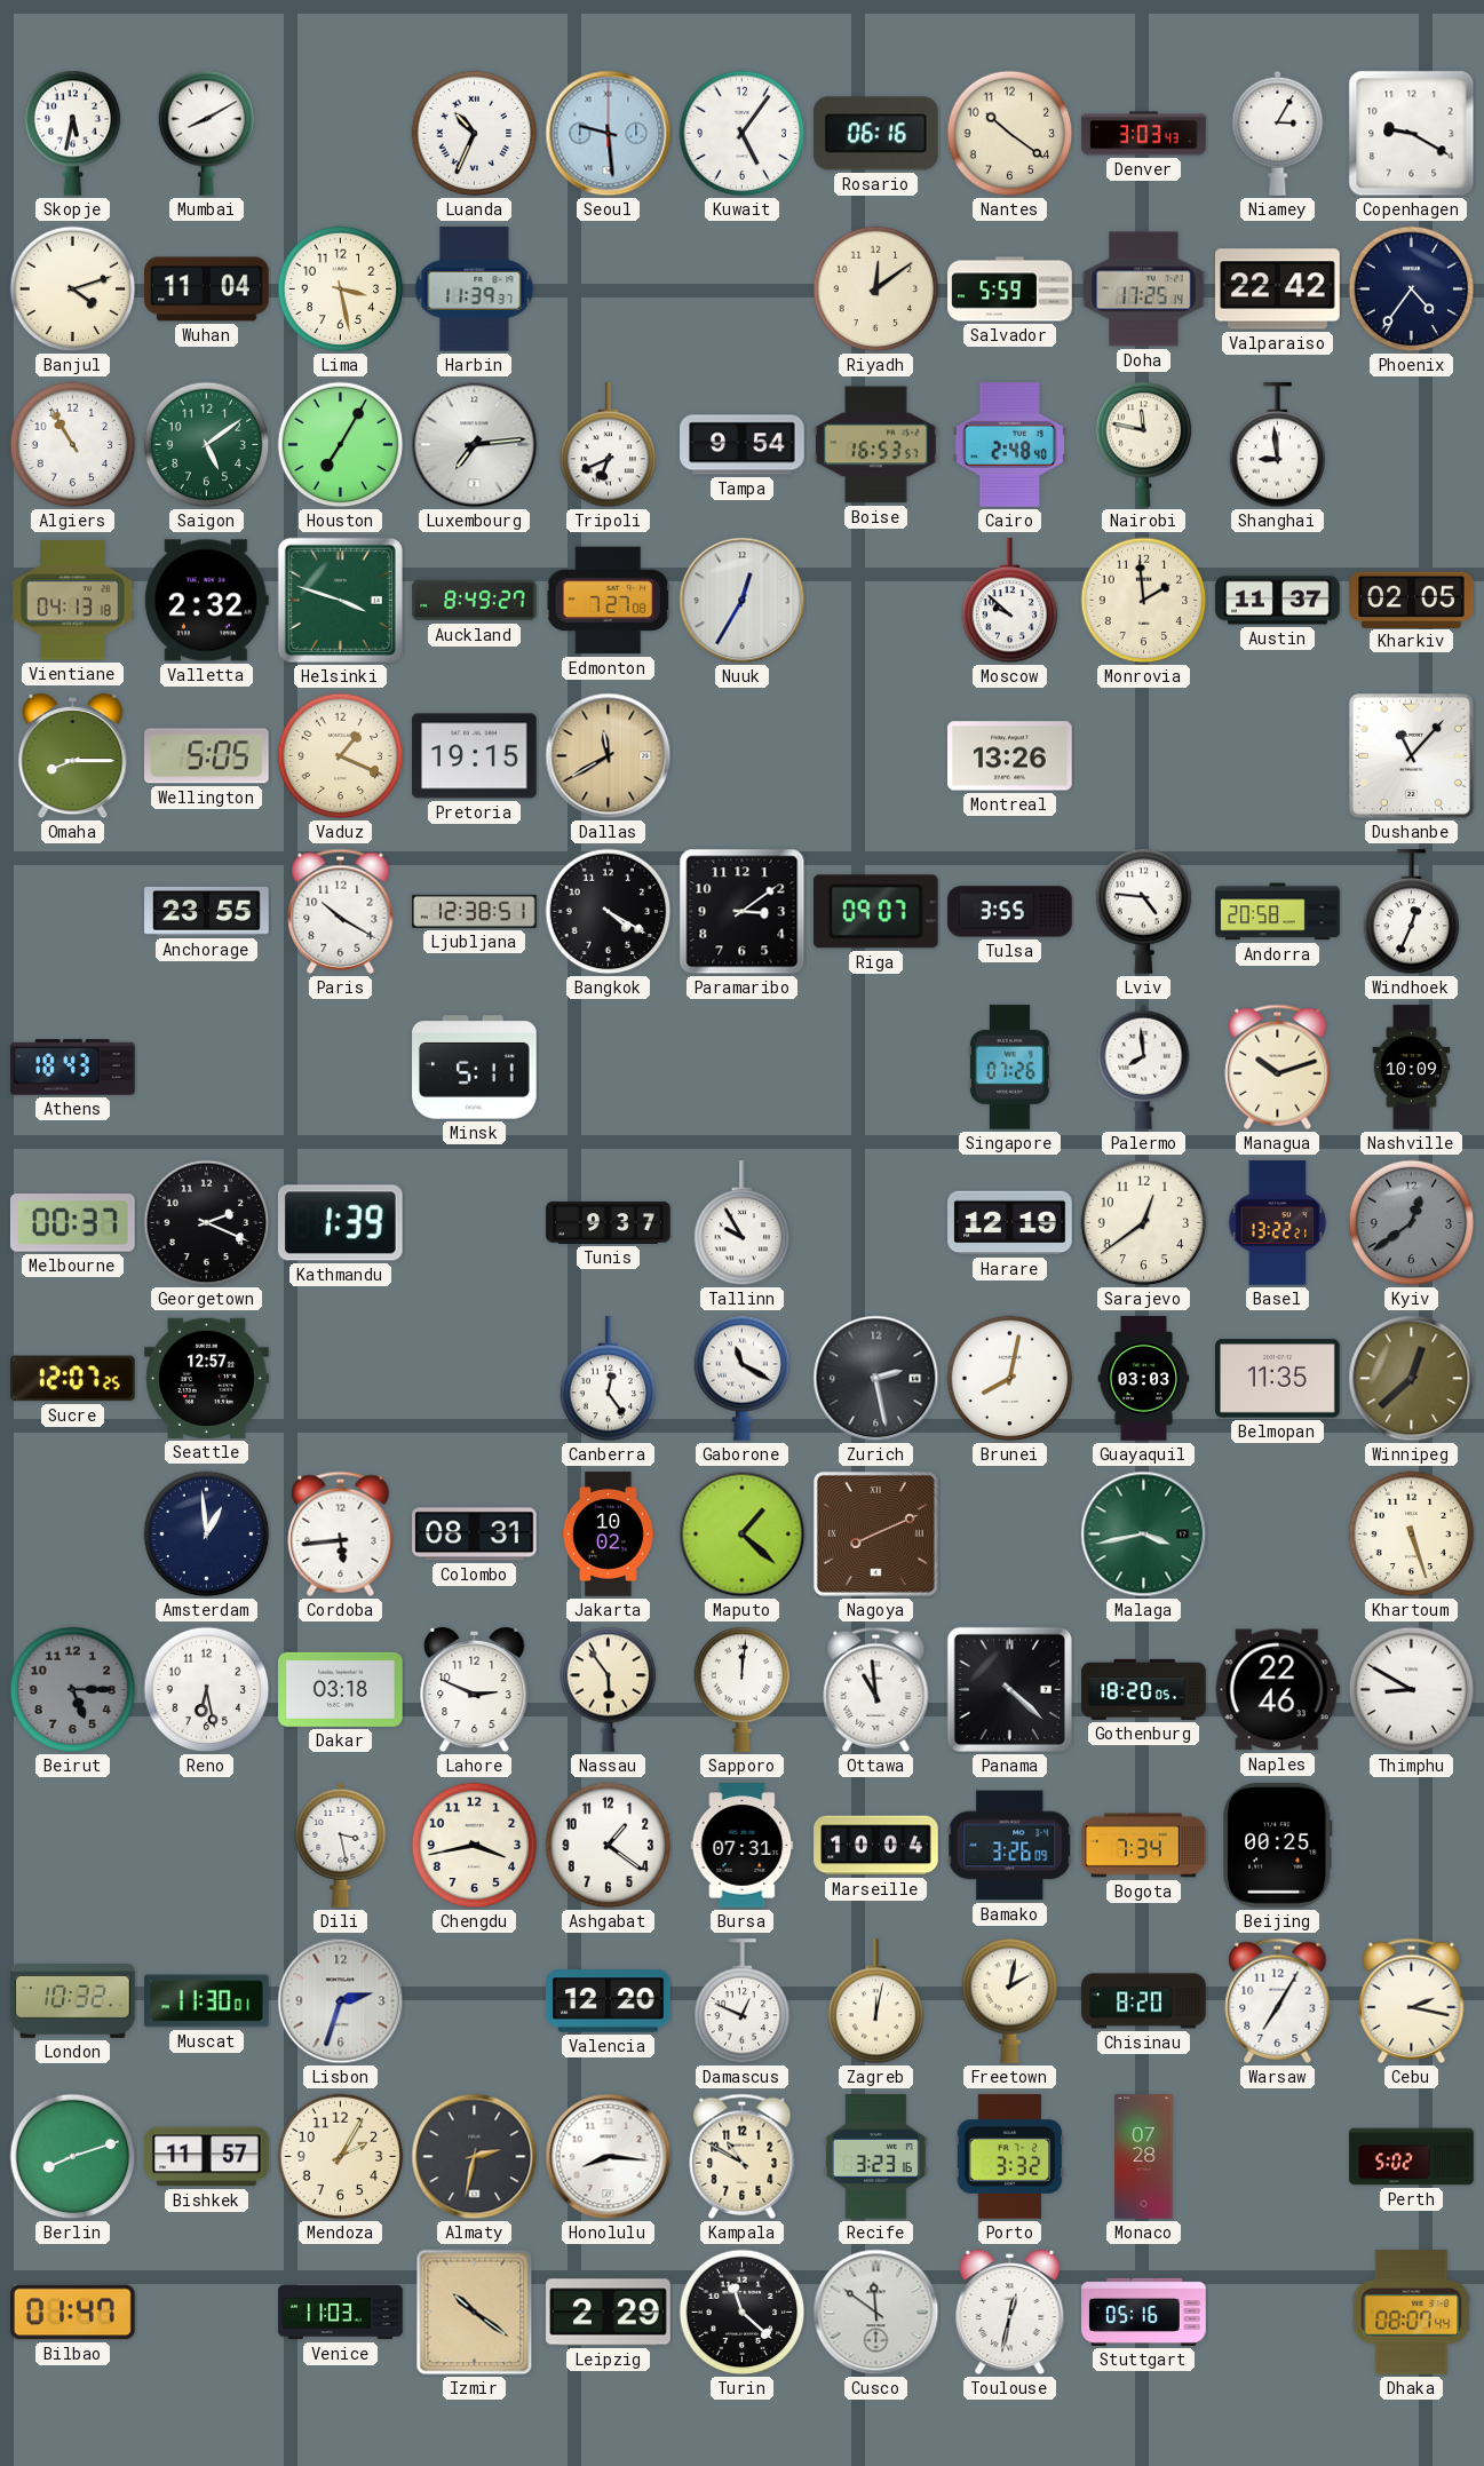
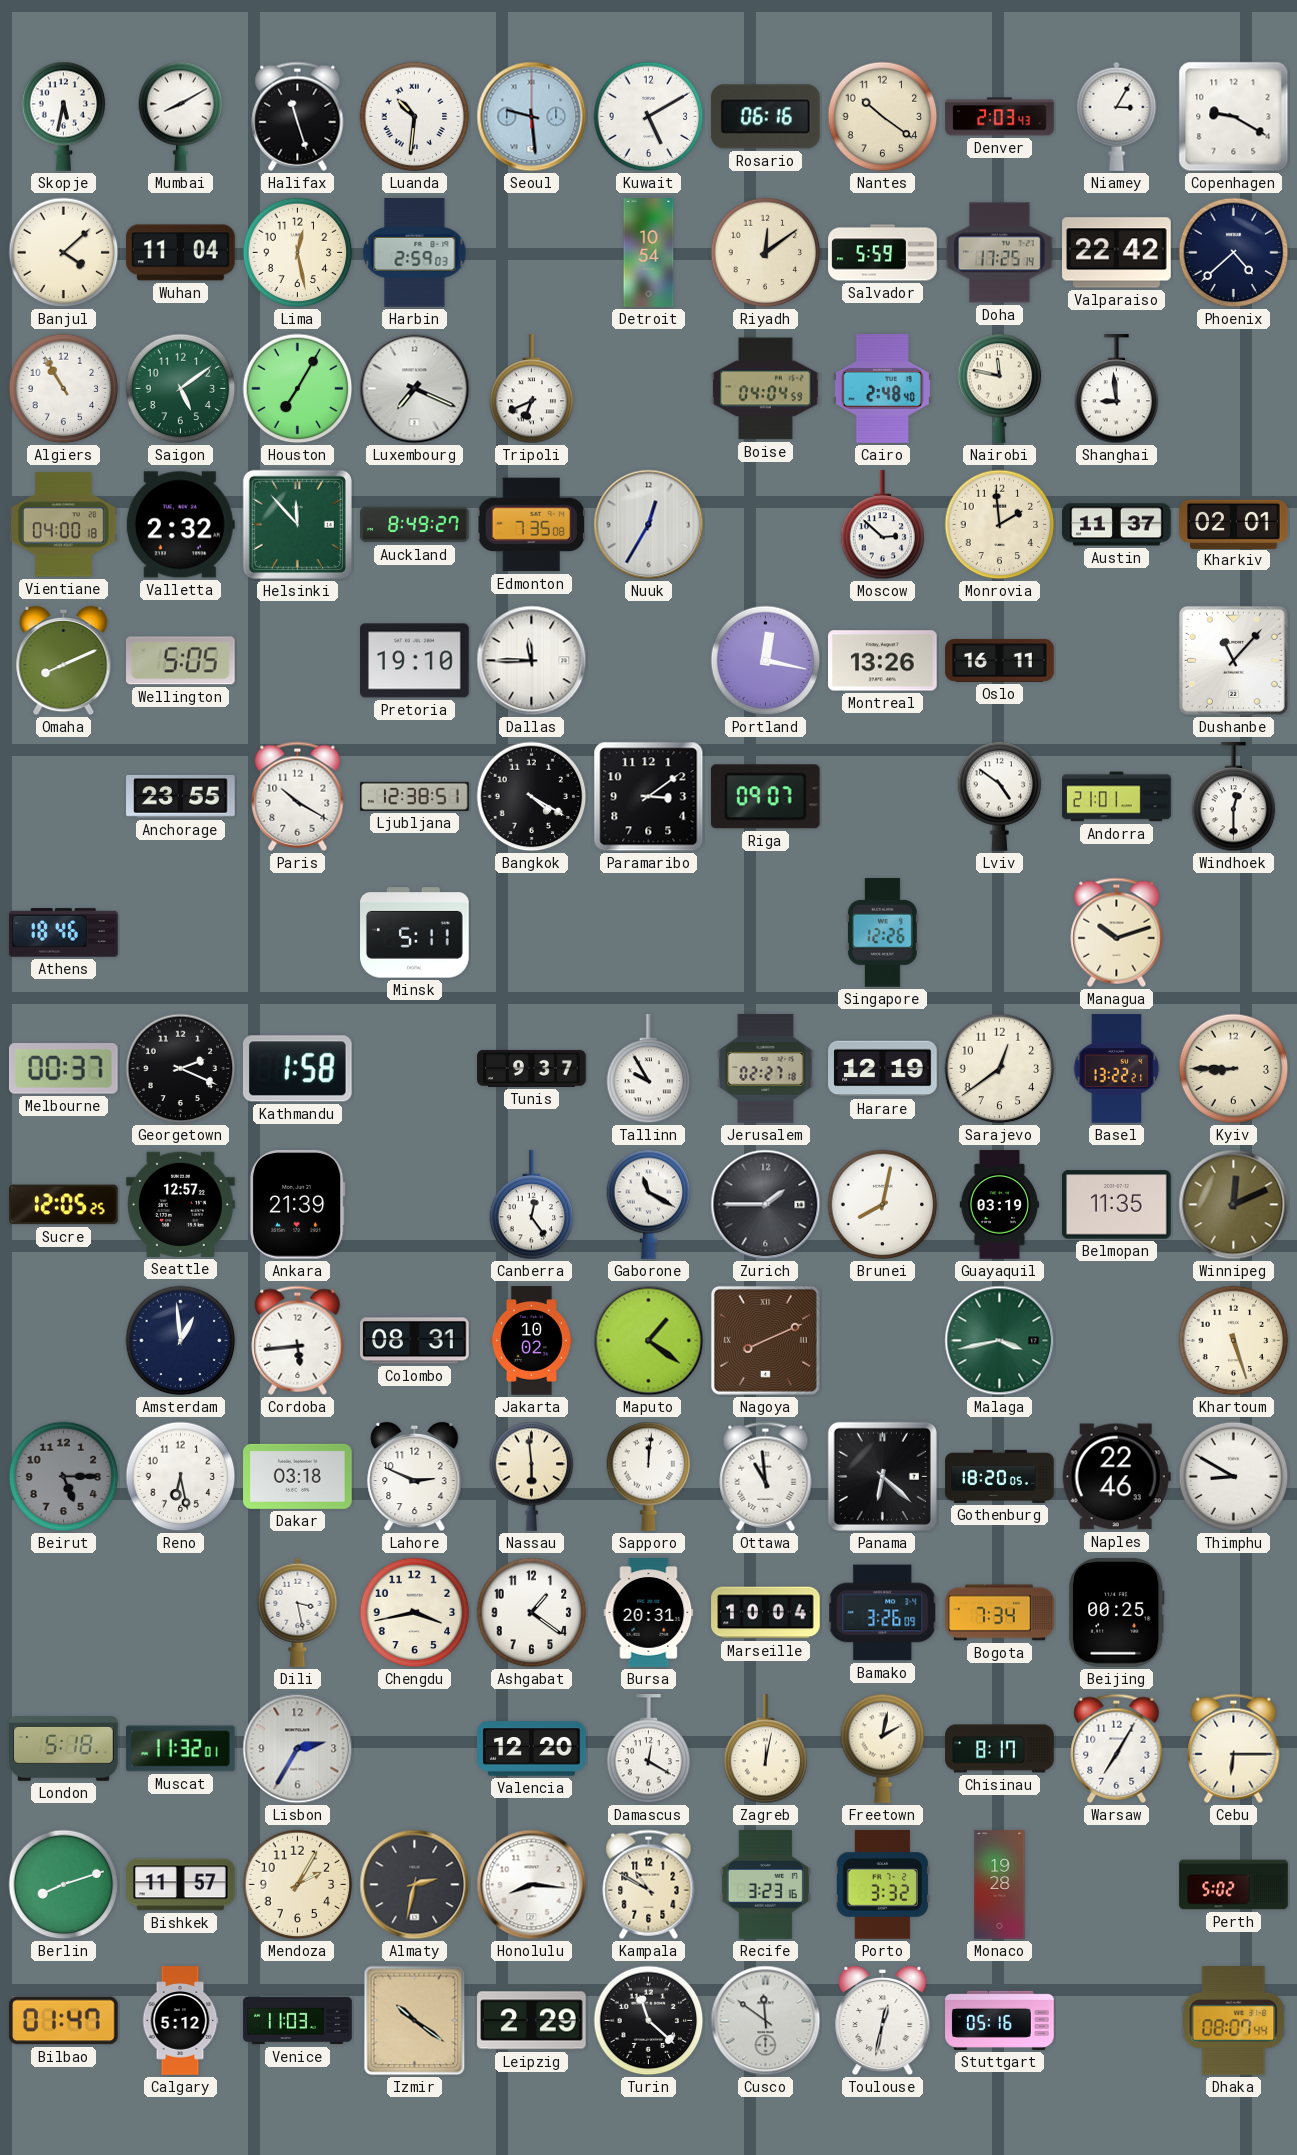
Halifax: none -> 11:27 (298, 116)
Luanda: 10:34 -> 10:31 (415, 117)
Kuwait: 5:06 -> 5:10 (649, 117)
Denver: 3:03 -> 2:03 (1000, 117)
Banjul: 4:12 -> 4:08 (64, 253)
Lima: 3:28 -> 12:28 (298, 253)
Harbin: 11:39 -> 2:59 (415, 253)
Detroit: none -> 10:54 (649, 253)
Phoenix: 4:36 -> 4:38 (1234, 253)
Luxembourg: 7:14 -> 7:19 (415, 389)
Tampa: 9:54 -> none (743, 445)
Boise: 16:53 -> 04:04 (766, 389)
Vientiane: 04:13 -> 04:00 (64, 525)
Helsinki: 3:48 -> 11:53 (297, 524)
Edmonton: 7:27 -> 7:35 (531, 525)
Moscow: 9:52 -> 2:52 (883, 525)
Kharkiv: 02:05 -> 02:01 (1234, 524)
Omaha: 8:15 -> 8:11 (64, 661)
Vaduz: 1:19 -> none (341, 756)
Pretoria: 19:15 -> 19:10 (415, 661)
Dallas: 11:40 -> 11:45 (532, 661)
Dallas dial: champagne -> white (532, 661)
Portland: none -> 12:17 (766, 661)
Oslo: none -> 16:11 (1000, 660)
Tulsa: 3:55 -> none (1010, 912)
Lviv: 4:46 -> 4:51 (1000, 796)
Andorra: 20:58 -> 21:01 (1117, 797)
Windhoek: 12:34 -> 12:30 (1234, 797)
Athens: 18:43 -> 18:46 (64, 933)
Singapore: 07:26 -> 12:26 (882, 933)
Palermo: 7:59 -> none (1144, 1067)
Nashville: 10:09 -> none (1412, 1068)
Kathmandu: 1:39 -> 1:58 (297, 1069)
Jerusalem: none -> 02:27 (766, 1069)
Kyiv: 12:39 -> 8:45 (1234, 1069)
Kyiv dial: grey -> cream (1234, 1069)
Sucre: 12:07 -> 12:05 (64, 1205)
Ankara: none -> 21:39 (297, 1205)
Zurich: 2:28 -> 1:45 (766, 1205)
Guayaquil: 03:03 -> 03:19 (1000, 1205)
Winnipeg: 12:38 -> 12:11 (1234, 1205)
Maputo: 1:22 -> 1:21 (649, 1341)
Nassau: 5:54 -> 5:59 (532, 1476)
Panama: 4:22 -> 6:22 (882, 1476)
Bursa: 07:31 -> 20:31 (649, 1613)
London: 10:32 -> 5:18 (64, 1749)
Muscat: 11:30 -> 11:32 (181, 1749)
Lisbon: 2:33 -> 2:35 (298, 1749)
Damascus: 12:49 -> 12:20 (649, 1749)
Chisinau: 8:20 -> 8:17 (1000, 1749)
Cebu: 2:17 -> 6:15 (1234, 1748)
Monaco: 07:28 -> 19:28 (1000, 1885)
Calgary: none -> 5:12 (180, 2021)
